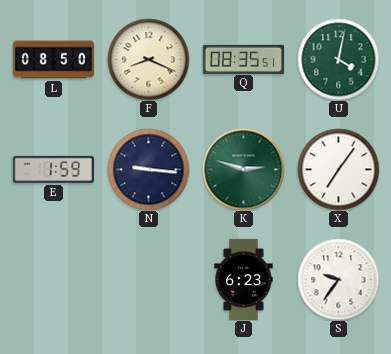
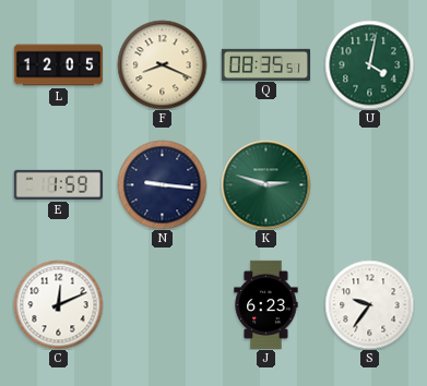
L: 08:50 -> 12:05 (58, 65)
X: 7:06 -> none (338, 169)
C: none -> 12:11 (58, 304)
